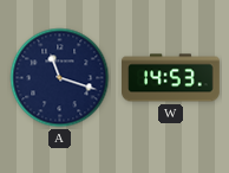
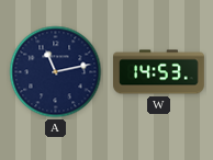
A: 11:18 -> 11:13 (56, 72)
